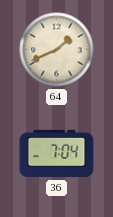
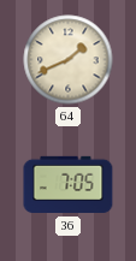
36: 7:04 -> 7:05 (69, 185)
